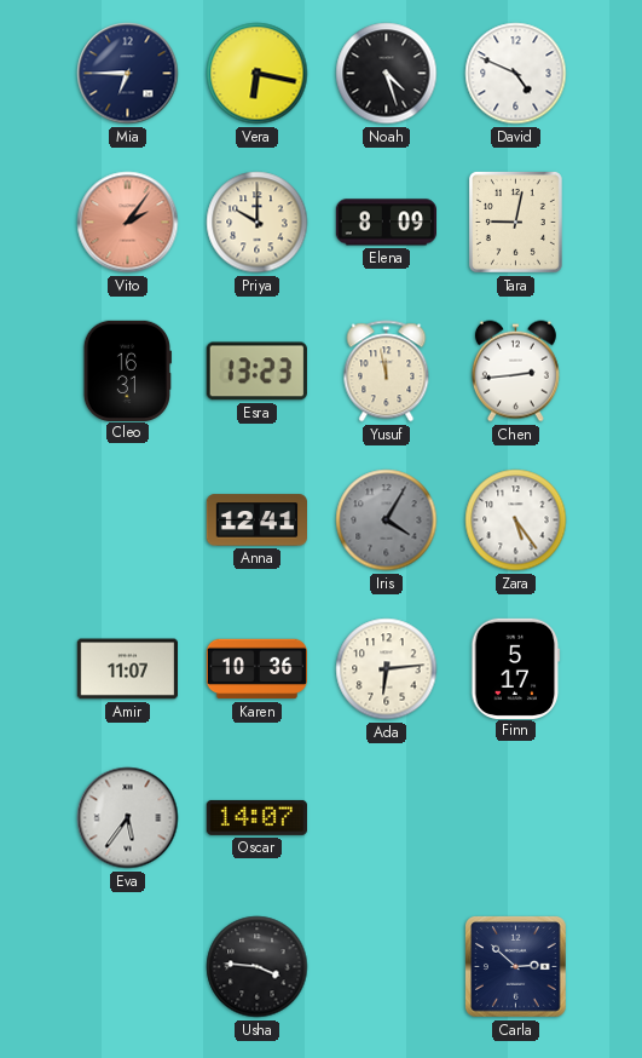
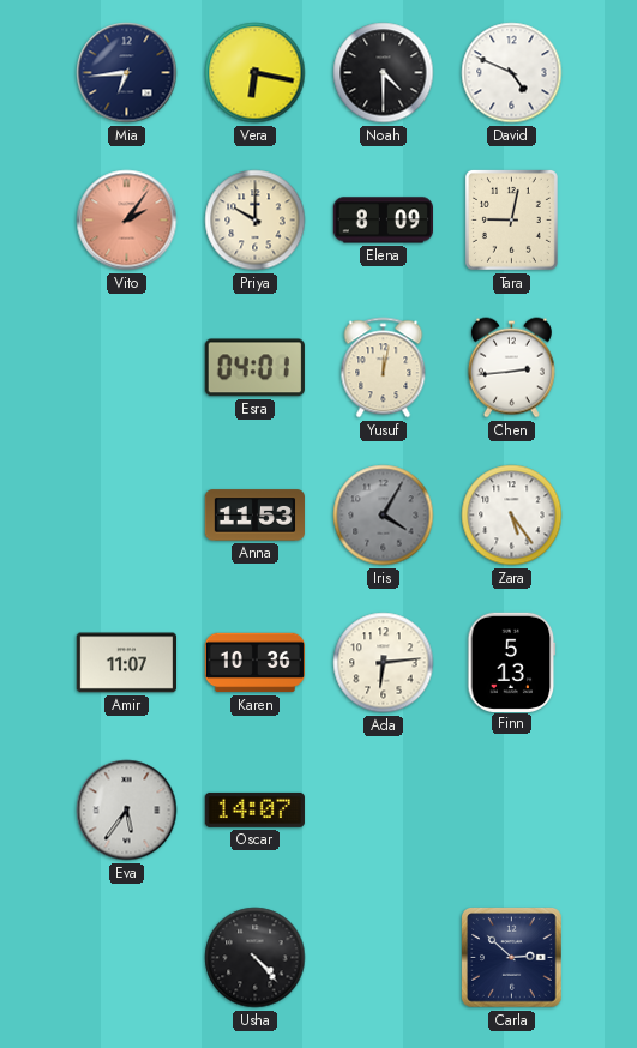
Mia: 6:45 -> 6:44 (127, 73)
Noah: 4:27 -> 4:30 (384, 73)
Cleo: 16:31 -> none (127, 370)
Esra: 13:23 -> 04:01 (254, 368)
Yusuf: 11:58 -> 12:02 (384, 368)
Anna: 12:41 -> 11:53 (254, 516)
Finn: 5:17 -> 5:13 (512, 662)
Usha: 3:46 -> 4:23 (256, 958)
